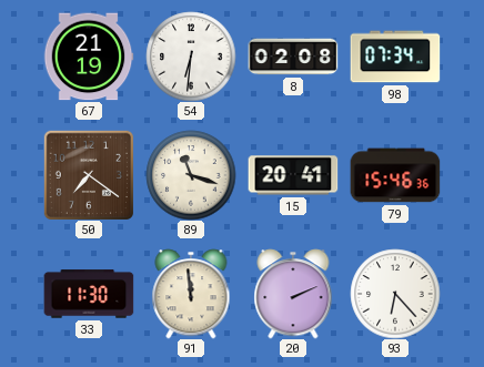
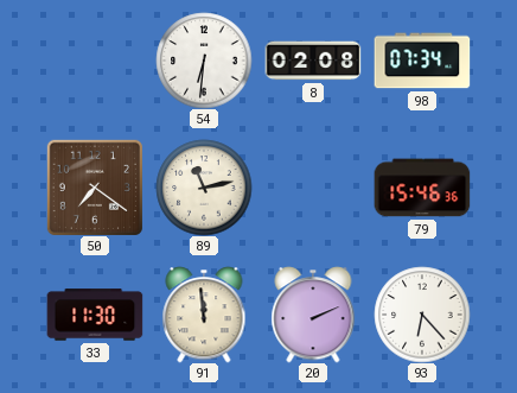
67: 21:19 -> none (89, 57)
89: 11:18 -> 11:13 (204, 188)
15: 20:41 -> none (293, 175)
